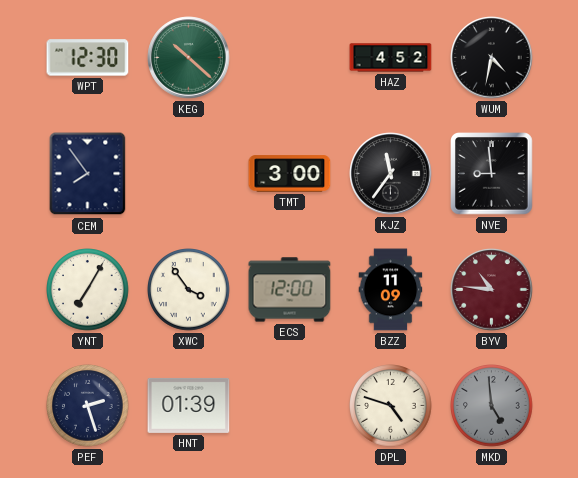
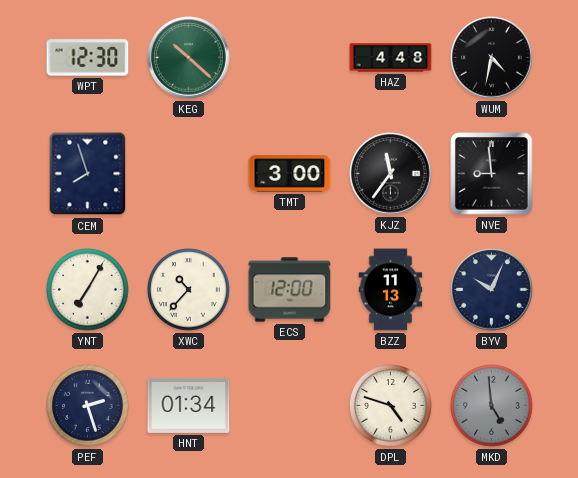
HAZ: 4:52 -> 4:48 (391, 58)
CEM: 7:54 -> 7:57 (88, 174)
XWC: 3:54 -> 10:37 (189, 290)
BZZ: 11:09 -> 11:13 (391, 290)
BYV: 10:46 -> 10:04 (492, 290)
BYV dial: burgundy -> navy (492, 290)
HNT: 01:39 -> 01:34 (189, 405)
